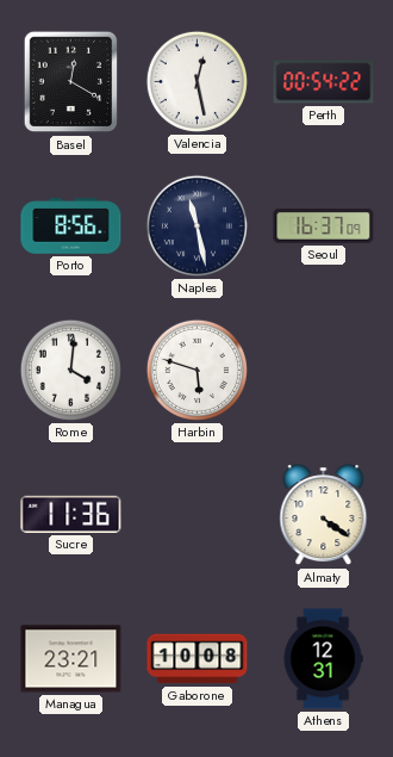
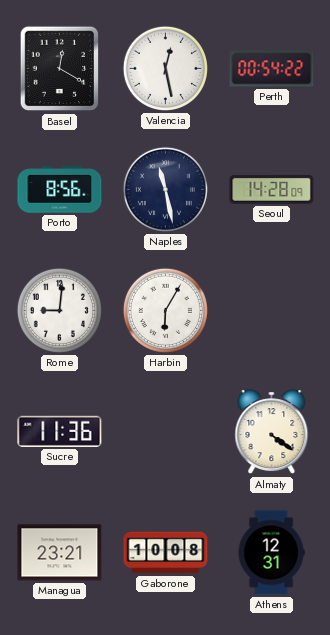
Seoul: 16:37 -> 14:28 (272, 190)
Rome: 4:01 -> 9:01 (59, 310)
Harbin: 5:48 -> 6:05 (165, 310)
